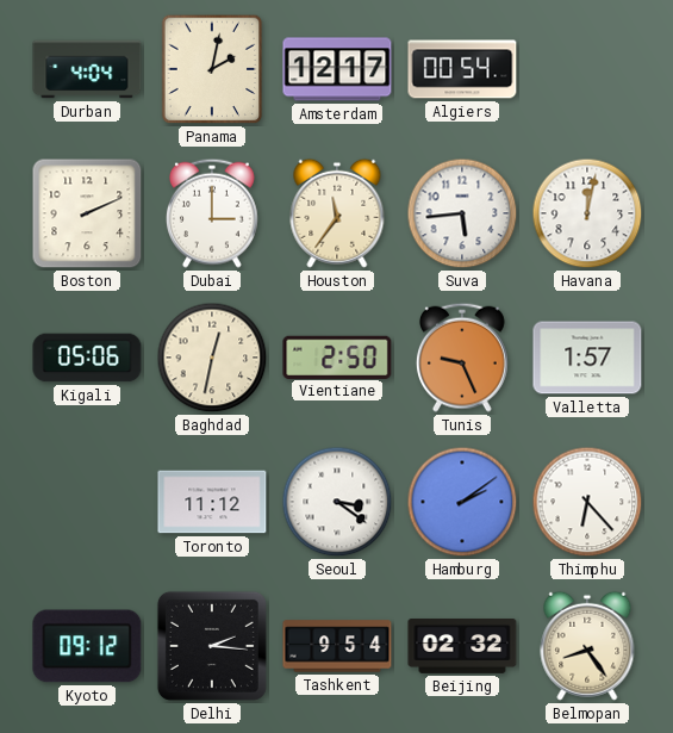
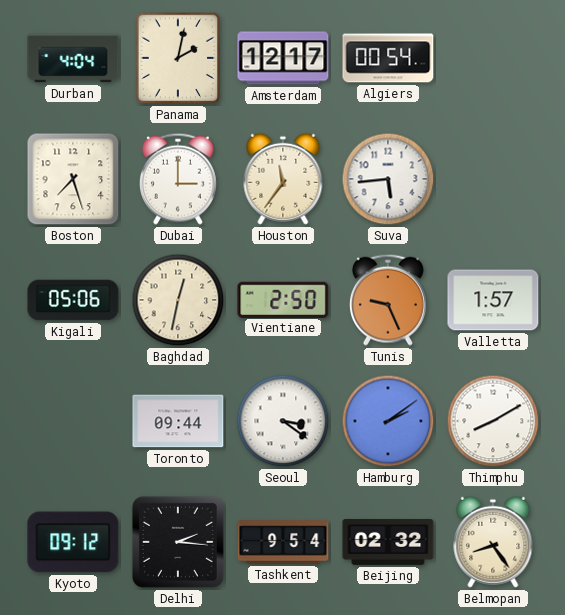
Boston: 2:11 -> 7:27 (73, 179)
Havana: 12:02 -> none (587, 213)
Toronto: 11:12 -> 09:44 (178, 421)
Thimphu: 6:23 -> 8:10 (493, 421)
